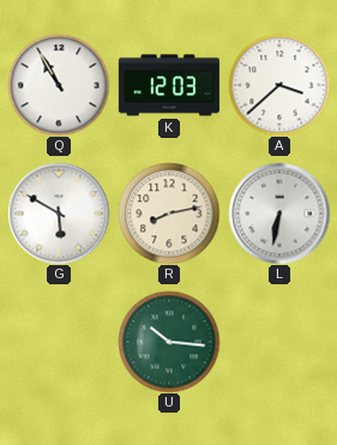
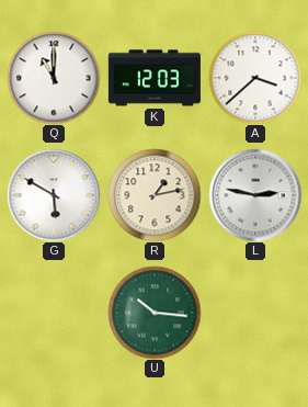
Q: 10:55 -> 11:00 (54, 78)
R: 8:13 -> 1:13 (155, 195)
L: 6:32 -> 2:47 (255, 195)
